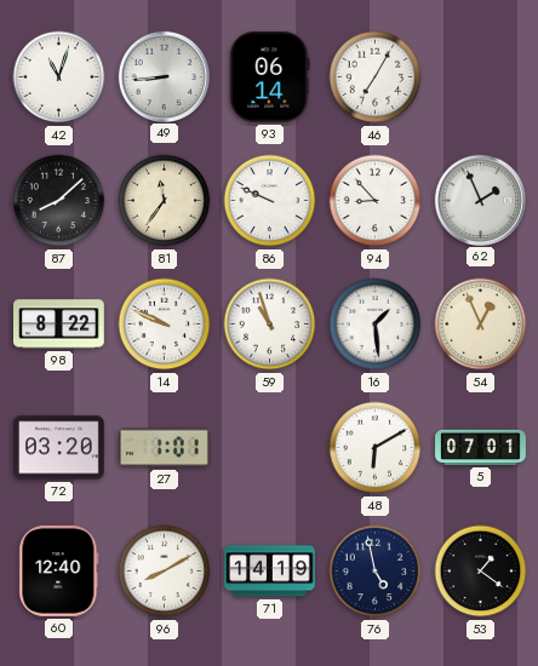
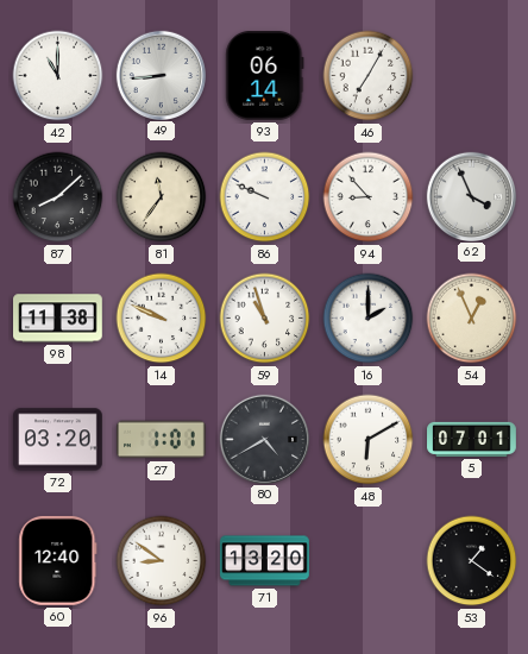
42: 11:03 -> 11:00 (58, 76)
62: 1:56 -> 3:56 (471, 196)
98: 8:22 -> 11:38 (58, 319)
16: 1:29 -> 2:00 (369, 319)
80: none -> 4:40 (264, 439)
96: 8:10 -> 8:51 (162, 561)
71: 14:19 -> 13:20 (265, 561)
76: 4:58 -> none (376, 572)
